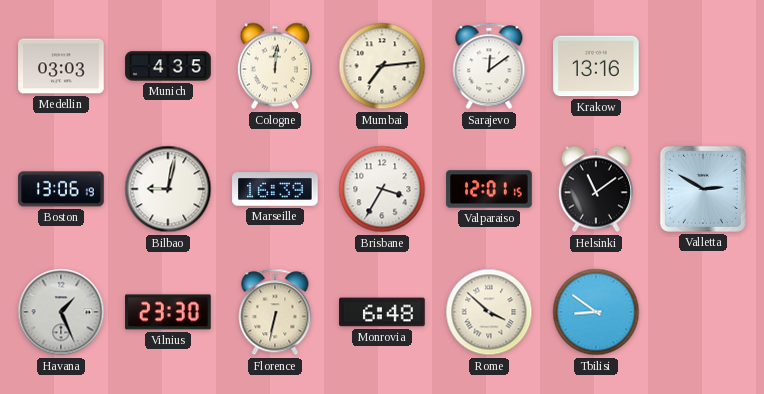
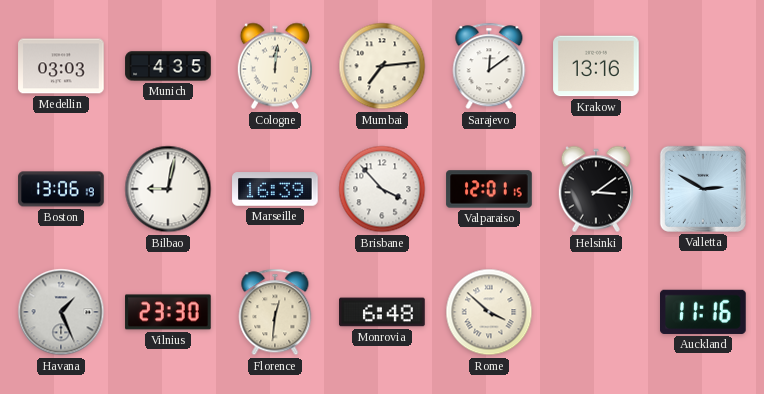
Brisbane: 3:35 -> 3:53 (382, 189)
Helsinki: 11:09 -> 3:09 (596, 189)
Florence: 6:32 -> 12:31 (275, 312)
Tbilisi: 8:51 -> none (596, 312)
Auckland: none -> 11:16 (704, 312)
